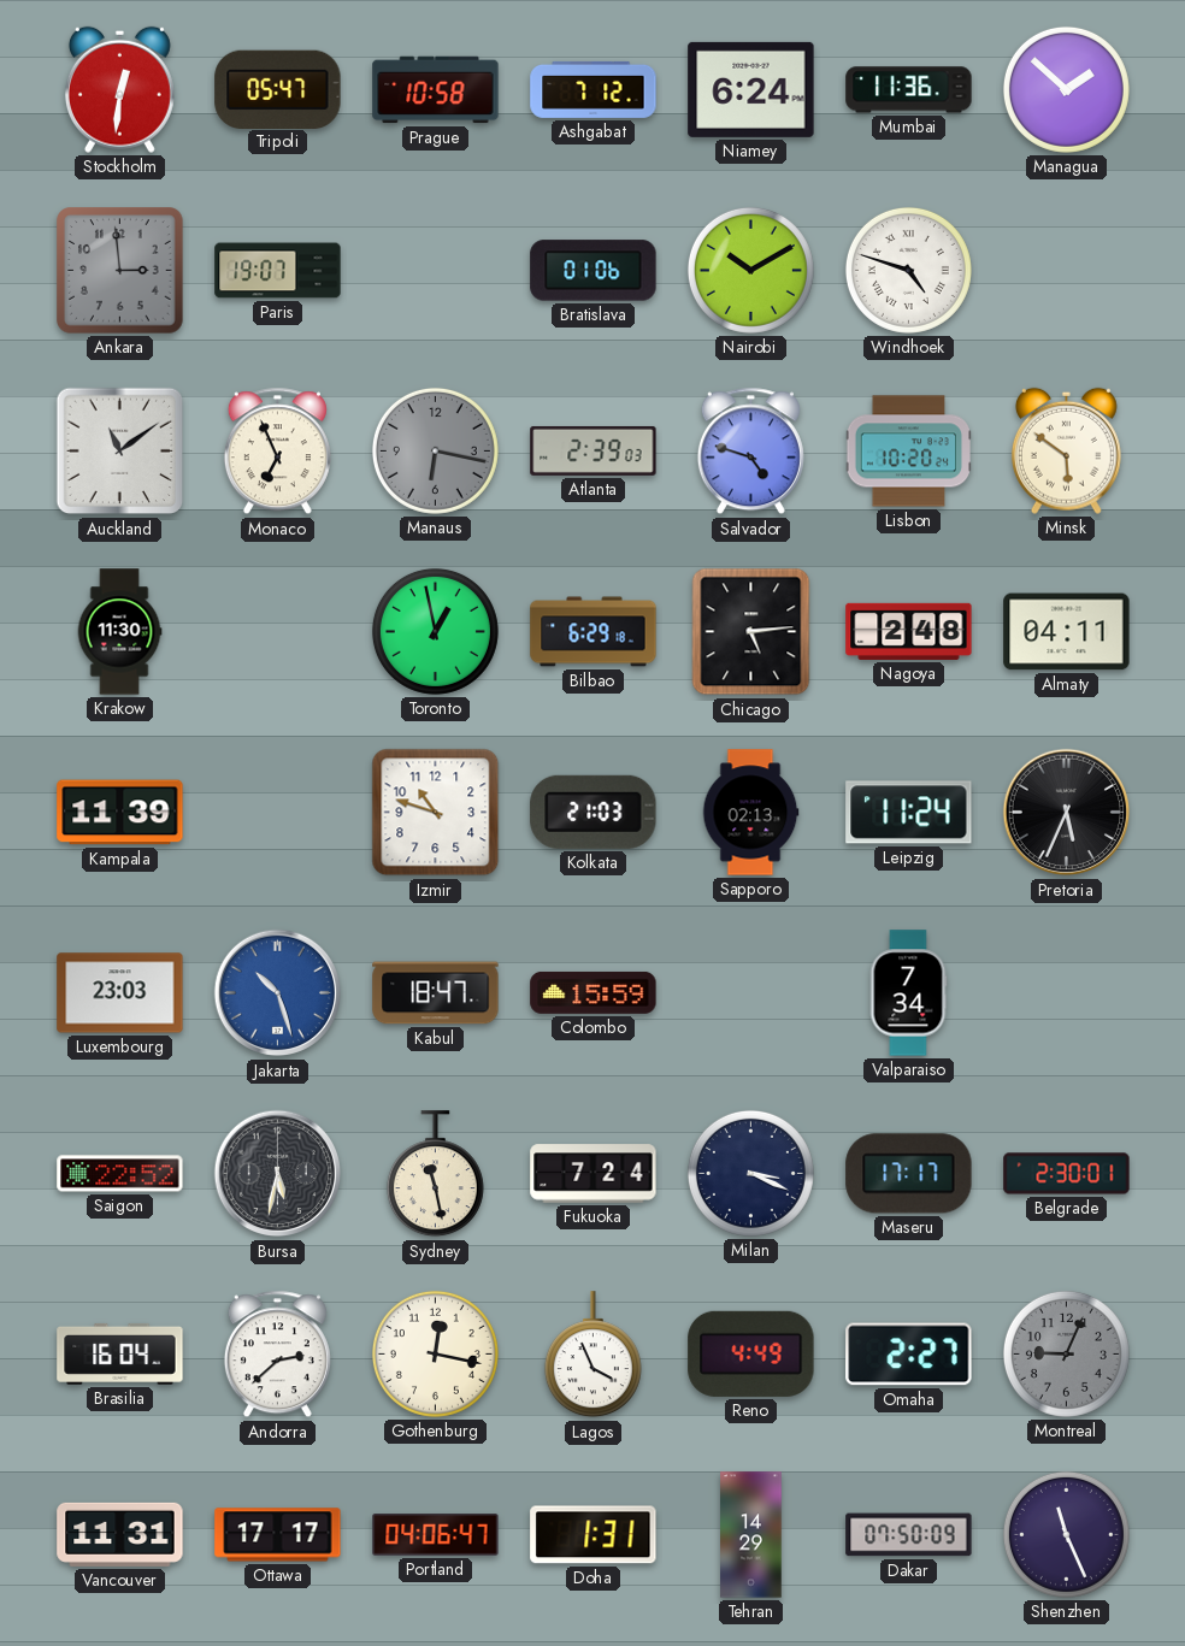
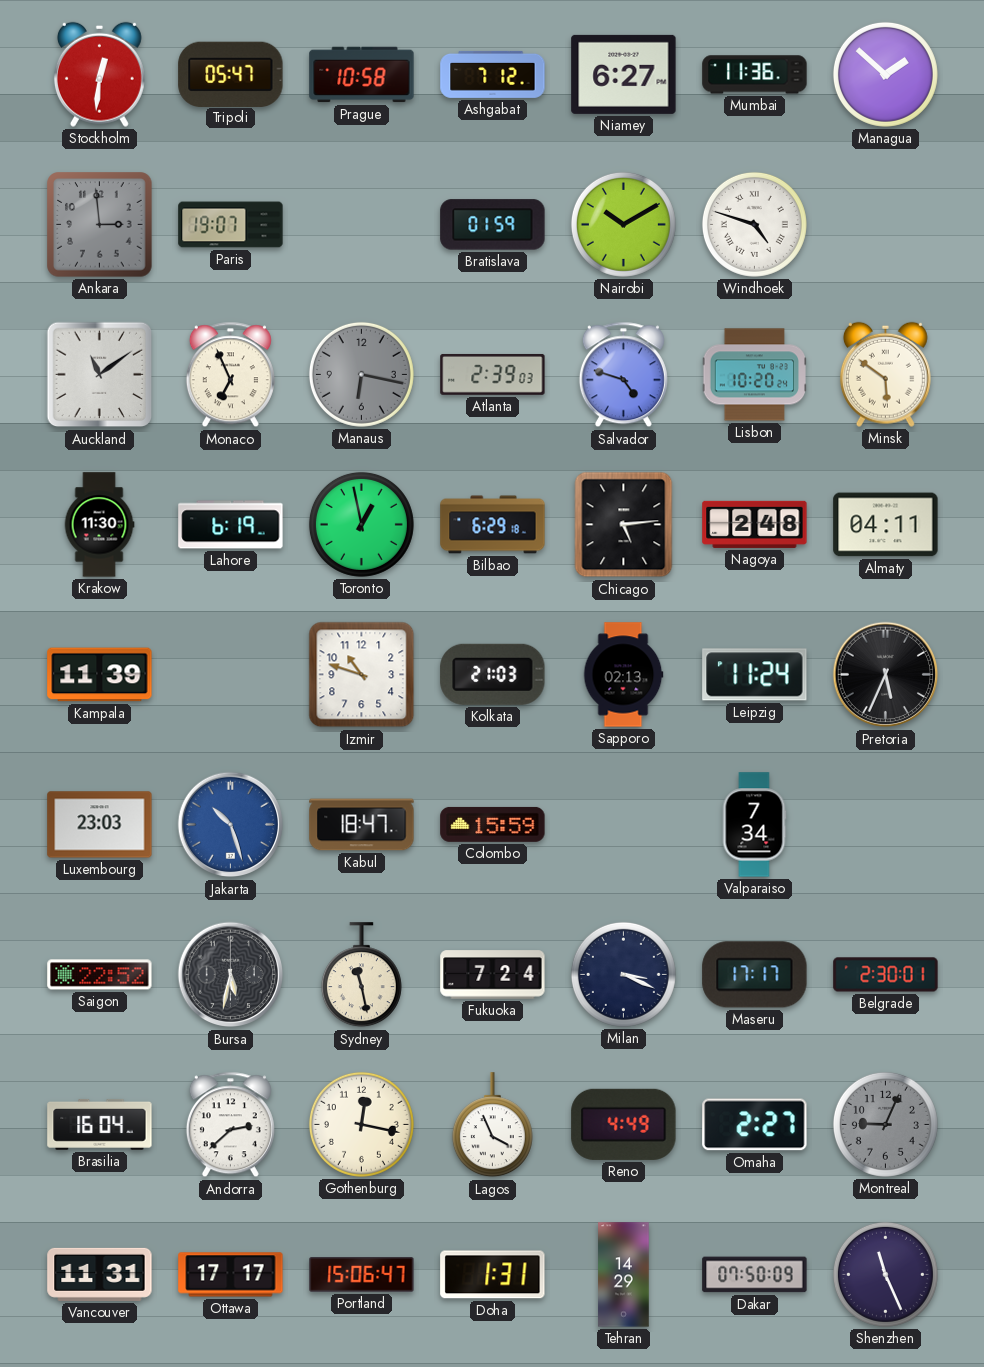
Niamey: 6:24 -> 6:27 (624, 74)
Bratislava: 01:06 -> 01:59 (493, 225)
Lahore: none -> 6:19 (231, 525)
Portland: 04:06 -> 15:06 (362, 1275)
